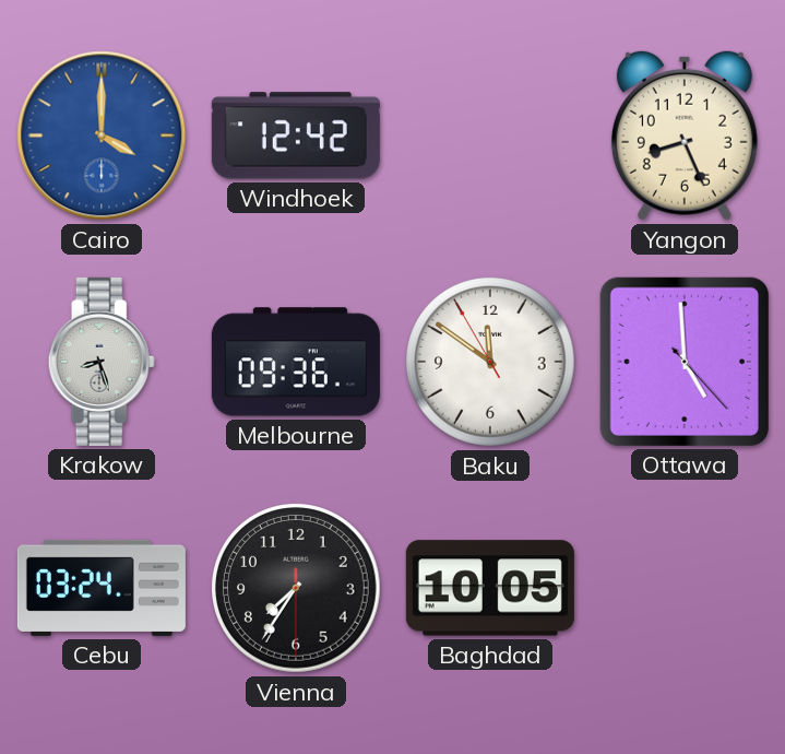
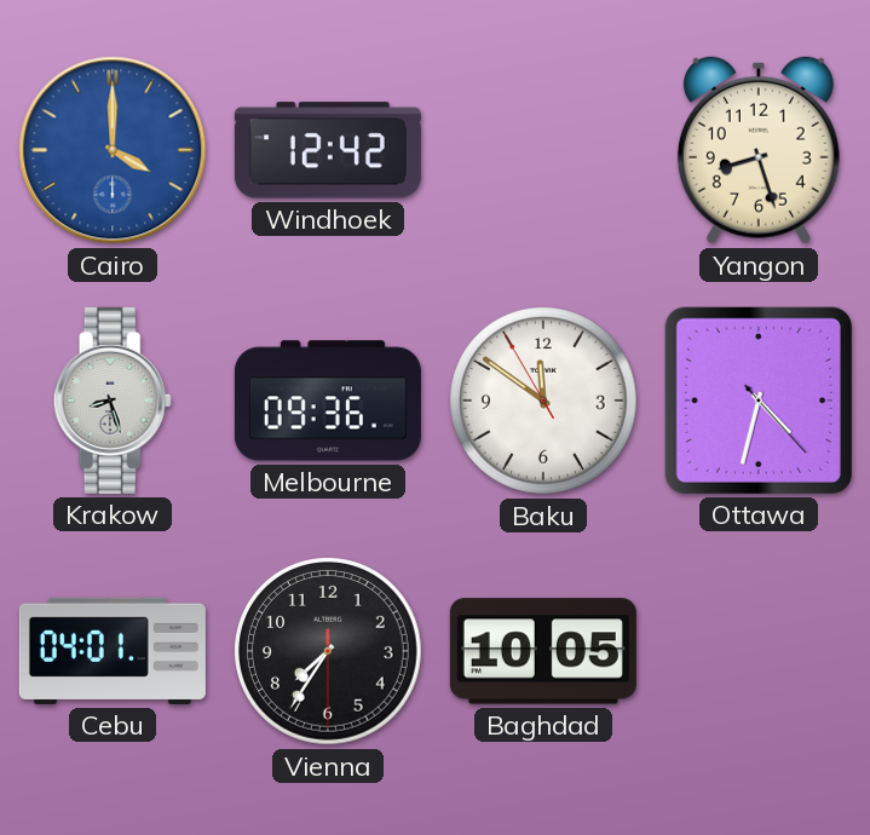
Yangon: 8:26 -> 8:27 (759, 150)
Ottawa: 4:59 -> 4:32 (759, 401)
Cebu: 03:24 -> 04:01 (113, 651)
